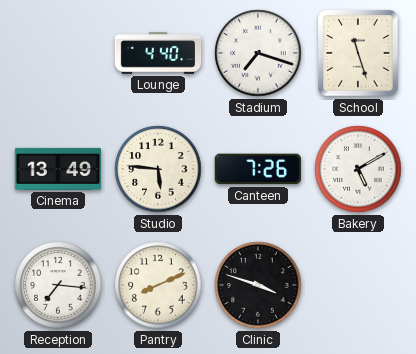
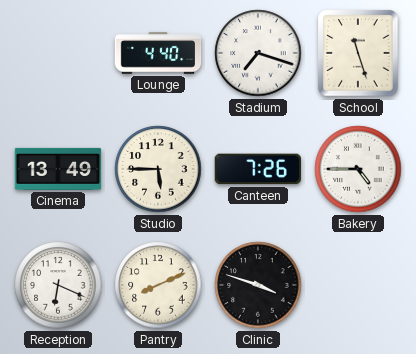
Studio: 5:46 -> 5:45 (158, 169)
Bakery: 5:10 -> 4:45 (358, 169)
Reception: 7:16 -> 6:19 (58, 285)
